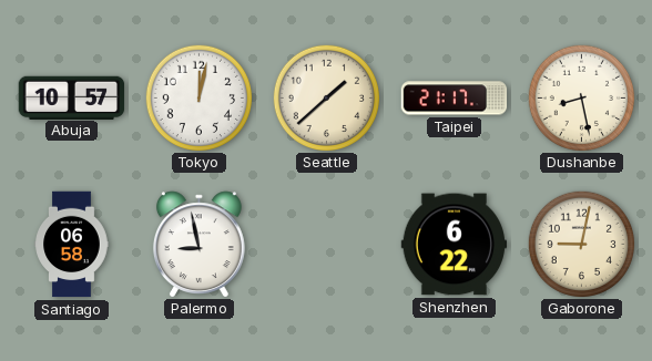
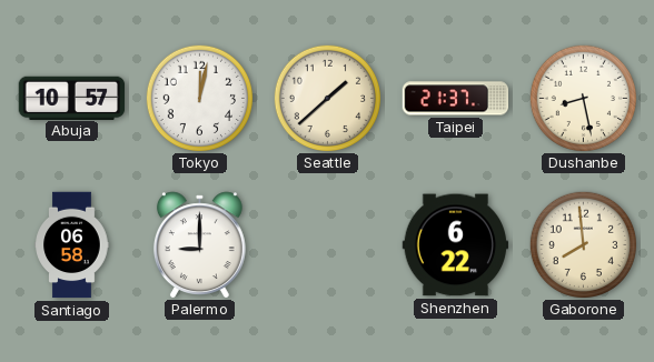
Taipei: 21:17 -> 21:37 (456, 99)
Palermo: 8:58 -> 9:00 (199, 244)
Gaborone: 9:02 -> 7:59 (583, 244)
